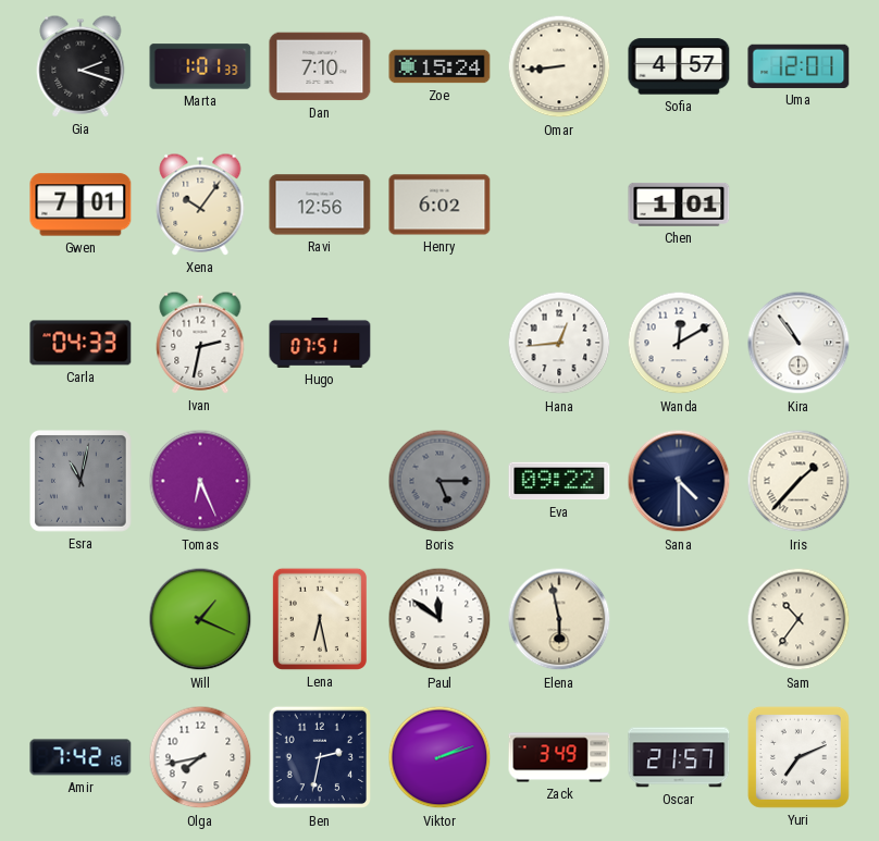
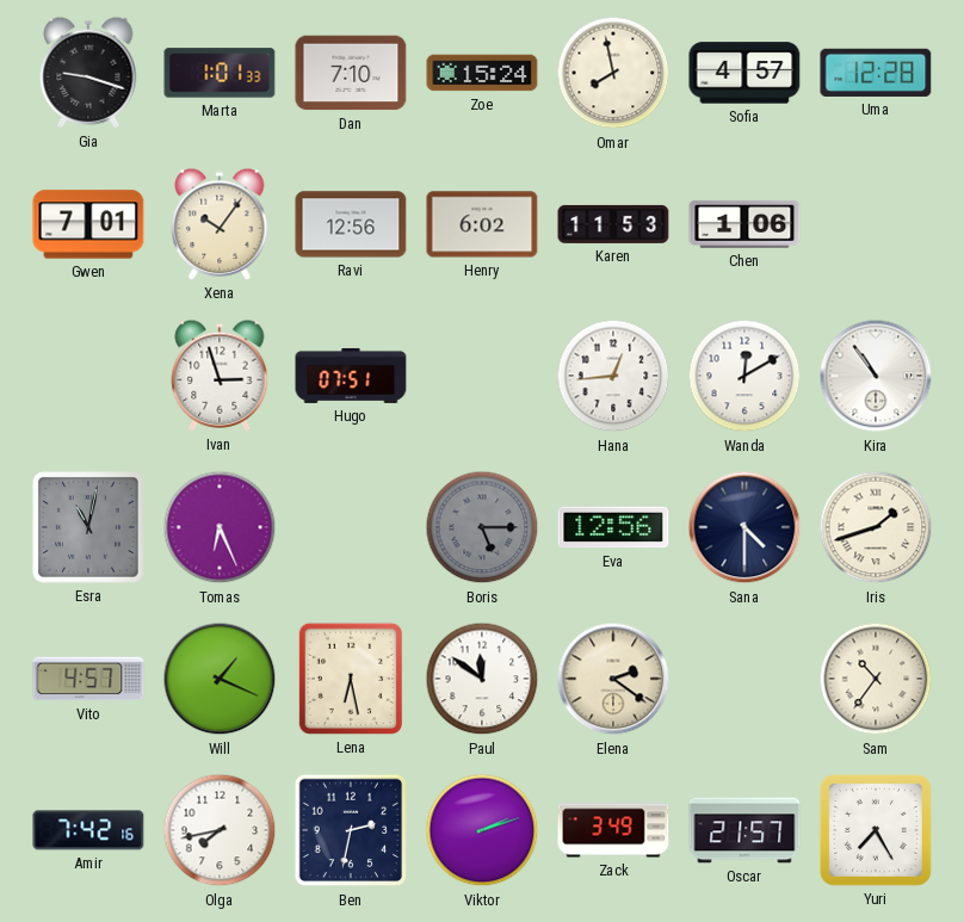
Gia: 2:18 -> 9:18 (88, 73)
Omar: 8:44 -> 7:58 (613, 73)
Uma: 12:01 -> 12:28 (876, 73)
Karen: none -> 11:53 (613, 224)
Chen: 1:01 -> 1:06 (744, 224)
Carla: 04:33 -> none (81, 343)
Ivan: 2:32 -> 2:57 (220, 376)
Eva: 09:22 -> 12:56 (613, 527)
Iris: 1:37 -> 1:42 (876, 527)
Vito: none -> 4:57 (88, 679)
Elena: 5:58 -> 2:21 (613, 679)
Yuri: 7:11 -> 7:25 (876, 830)
